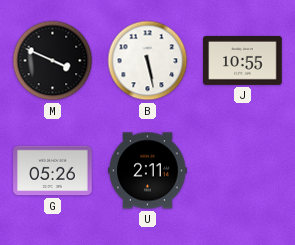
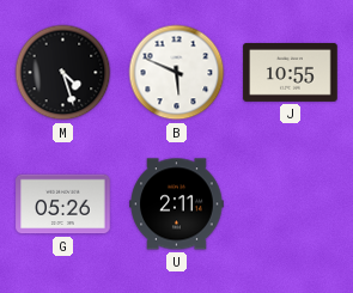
M: 3:49 -> 4:27 (63, 73)
B: 5:28 -> 5:49 (177, 73)
